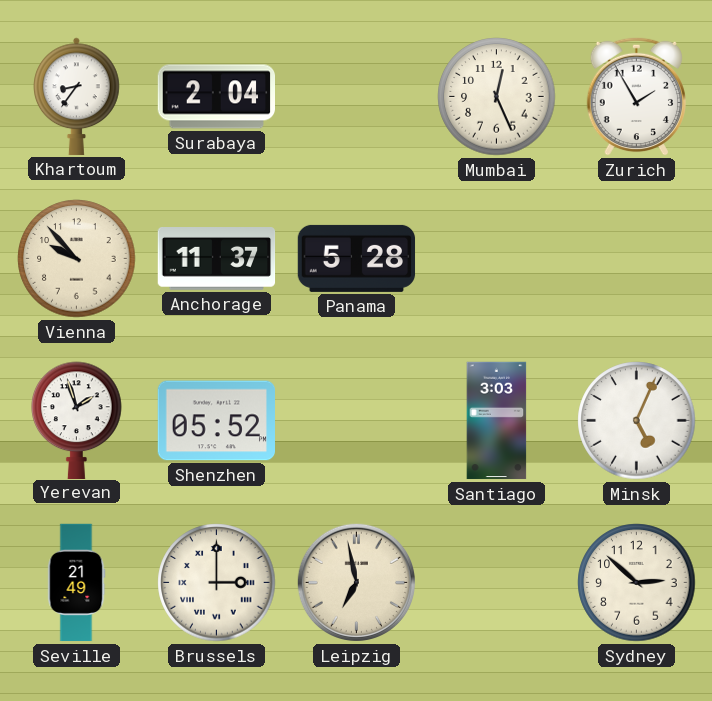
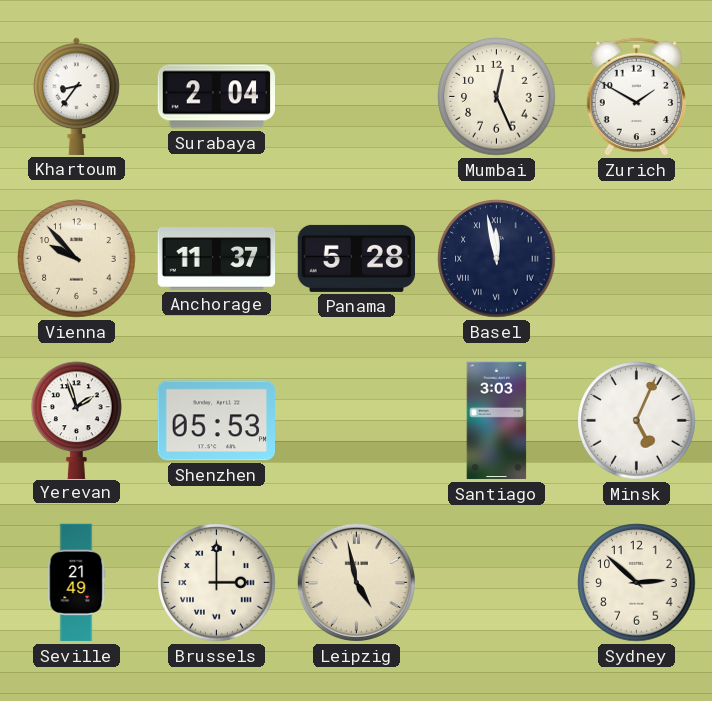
Zurich: 1:55 -> 1:50 (636, 96)
Basel: none -> 11:58 (497, 259)
Shenzhen: 05:52 -> 05:53 (216, 421)
Leipzig: 6:58 -> 4:58 (356, 582)
